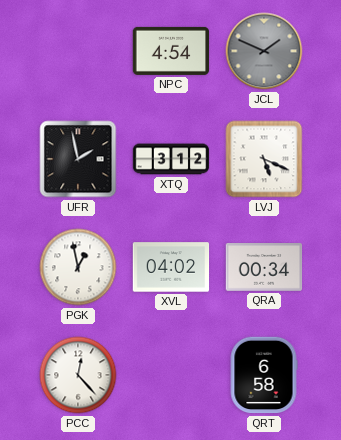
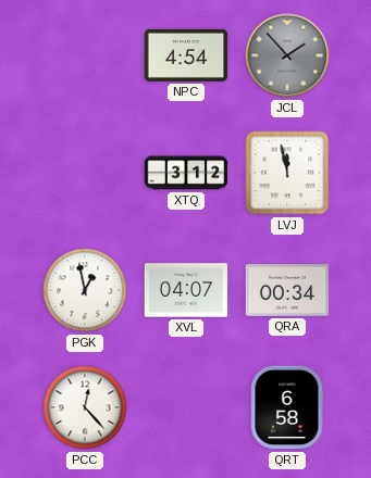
JCL: 1:49 -> 1:53 (287, 55)
UFR: 1:58 -> none (78, 159)
LVJ: 5:19 -> 11:58 (287, 173)
XVL: 04:02 -> 04:07 (186, 290)
